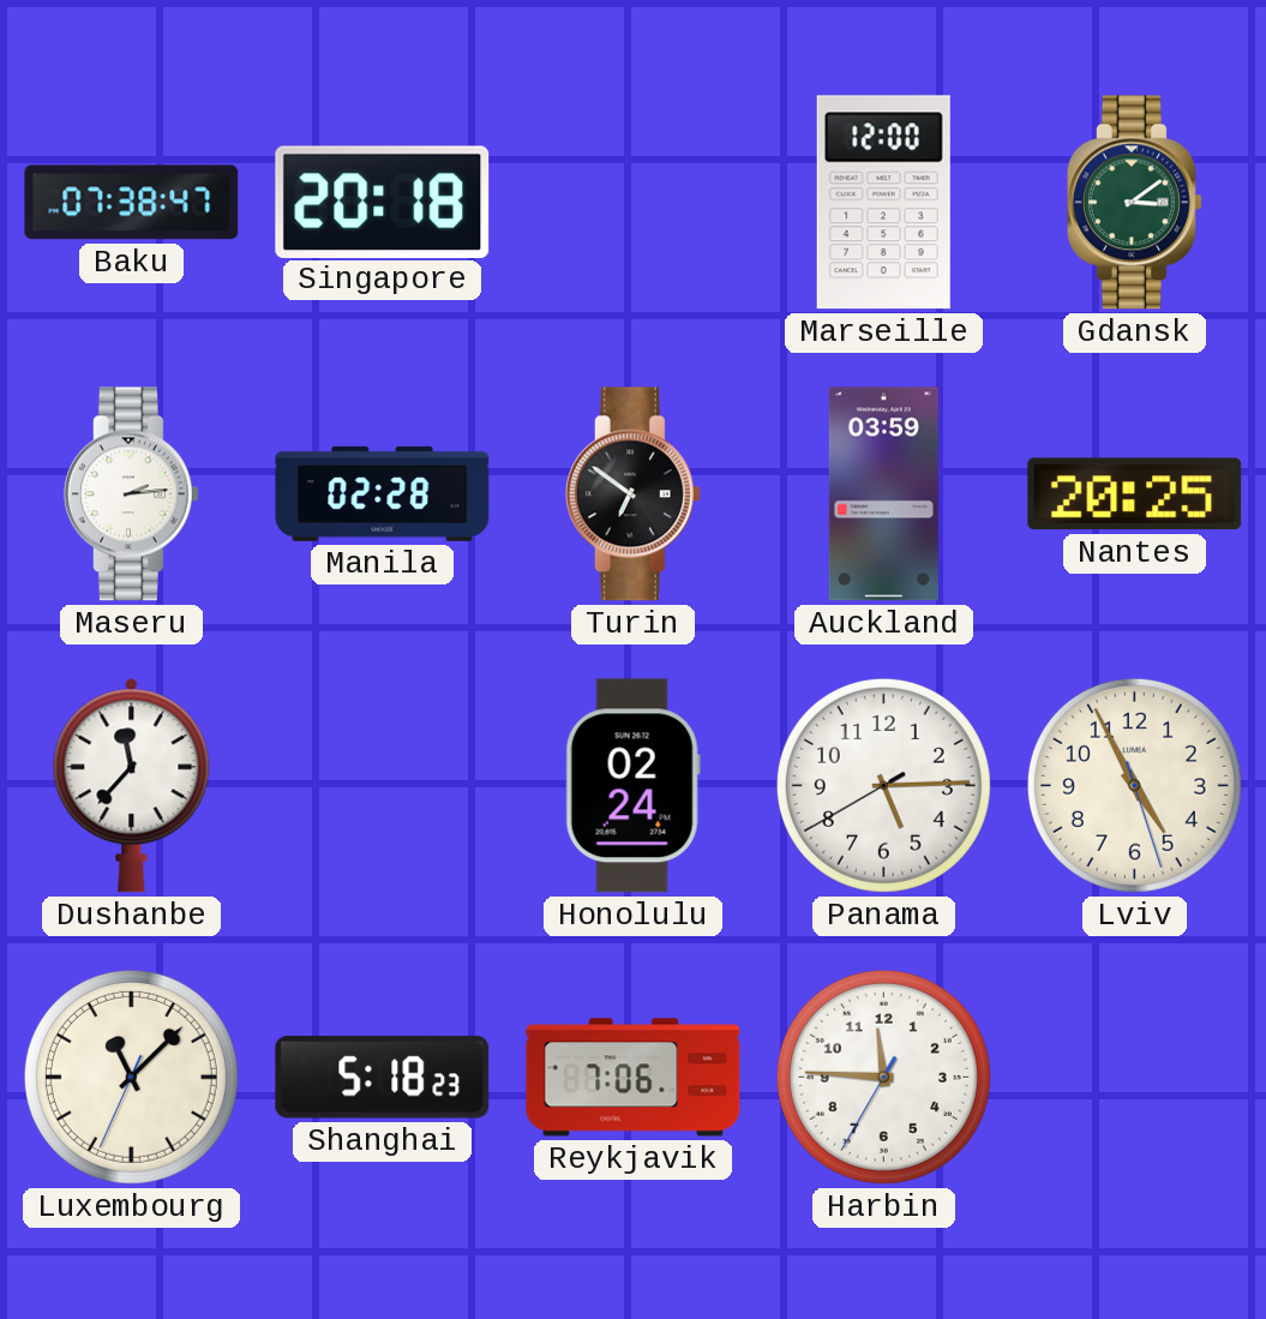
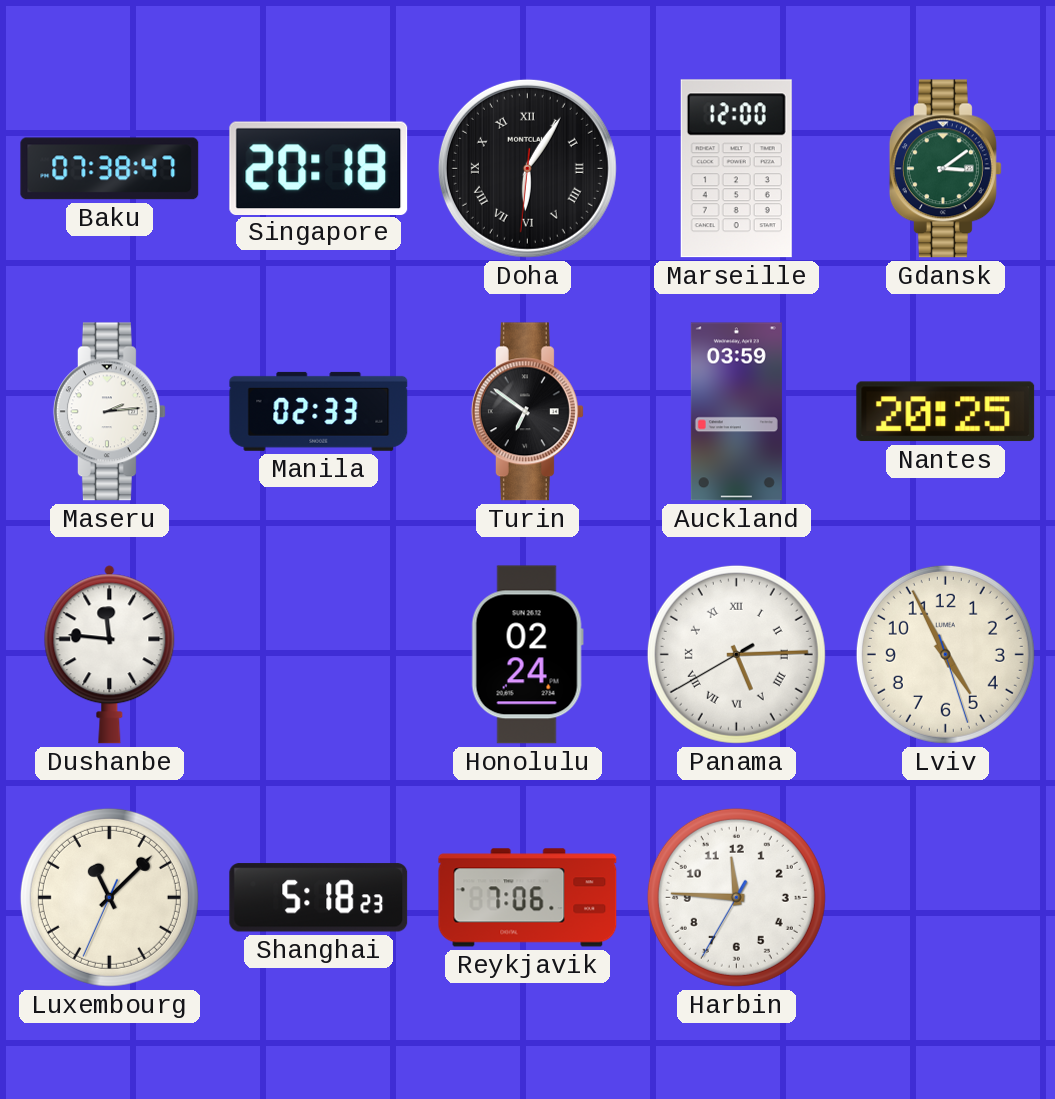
Doha: none -> 6:05 (527, 168)
Manila: 02:28 -> 02:33 (319, 411)
Dushanbe: 11:37 -> 11:46 (110, 655)
Panama numerals: Arabic -> Roman (736, 654)
